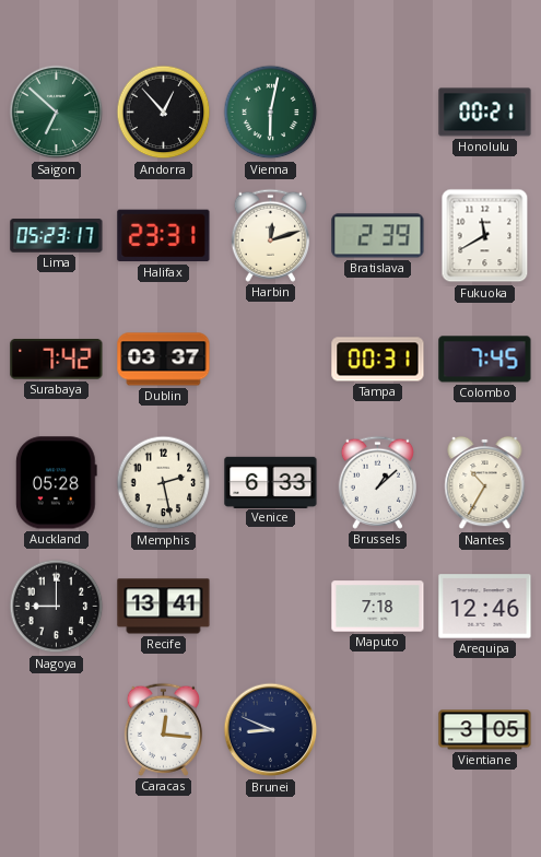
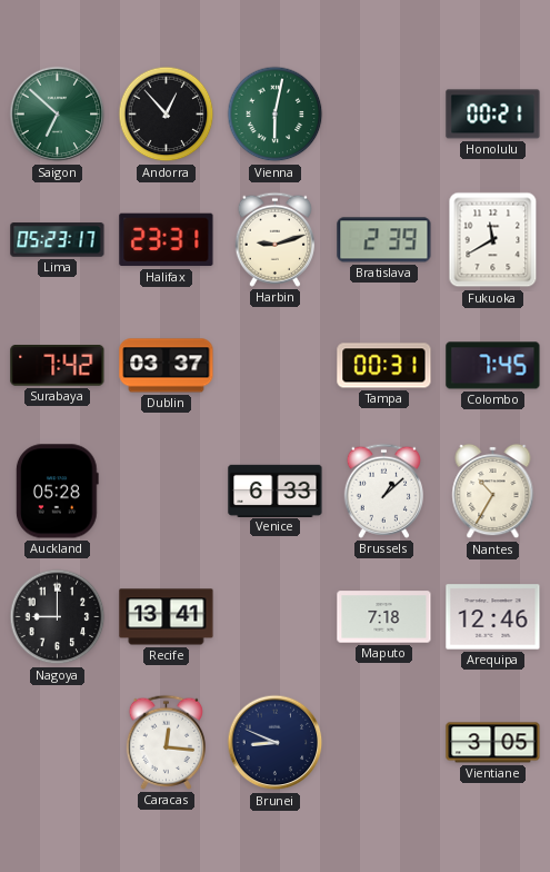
Harbin: 12:12 -> 9:12 (274, 239)
Memphis: 2:28 -> none (164, 483)
